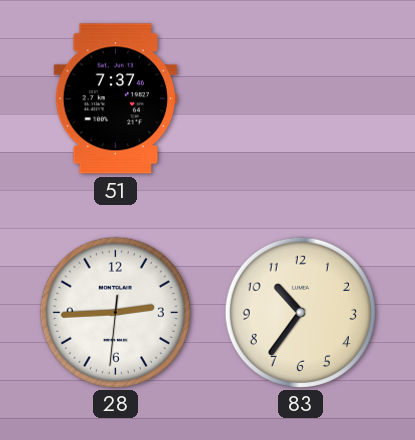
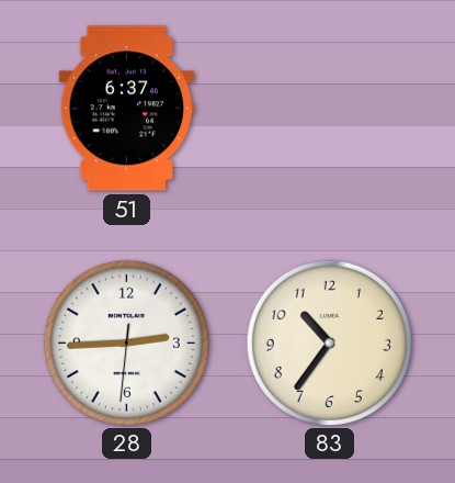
51: 7:37 -> 6:37 (127, 109)
